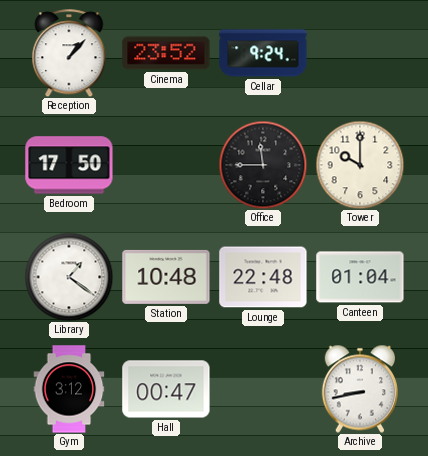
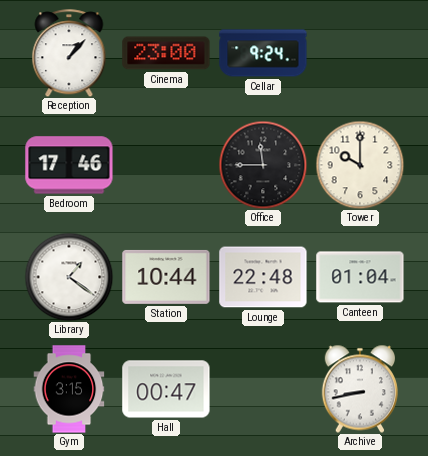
Cinema: 23:52 -> 23:00 (166, 53)
Bedroom: 17:50 -> 17:46 (69, 165)
Station: 10:48 -> 10:44 (166, 277)
Gym: 3:12 -> 3:15 (69, 389)
